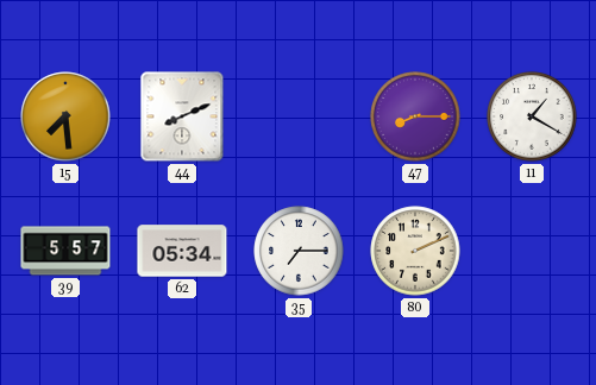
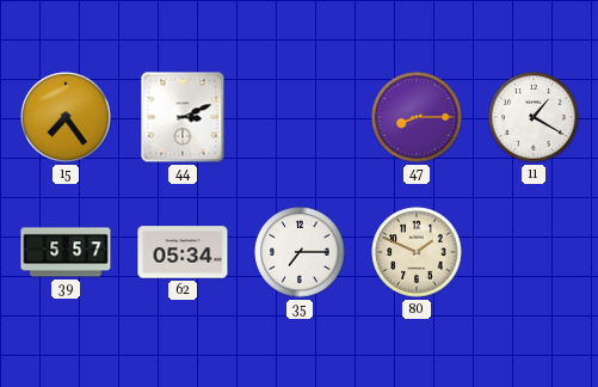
15: 7:29 -> 7:24 (66, 117)
44: 8:11 -> 3:11 (183, 117)
80: 2:11 -> 1:49 (417, 252)
